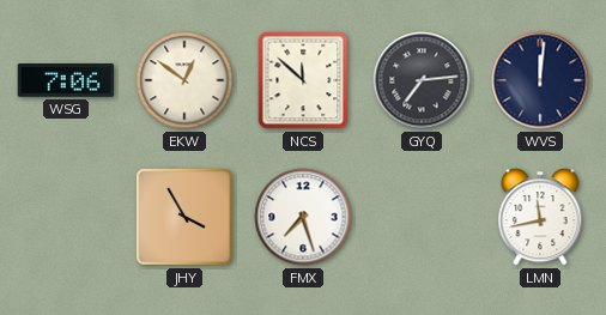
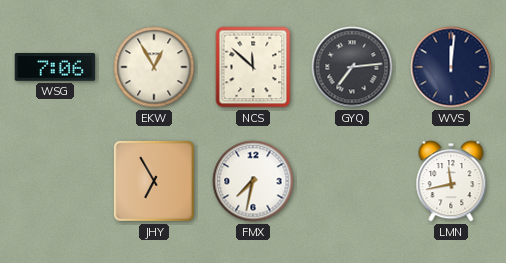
EKW: 12:51 -> 12:55 (154, 67)
JHY: 3:55 -> 6:55 (154, 181)
FMX: 7:27 -> 7:32 (253, 181)
